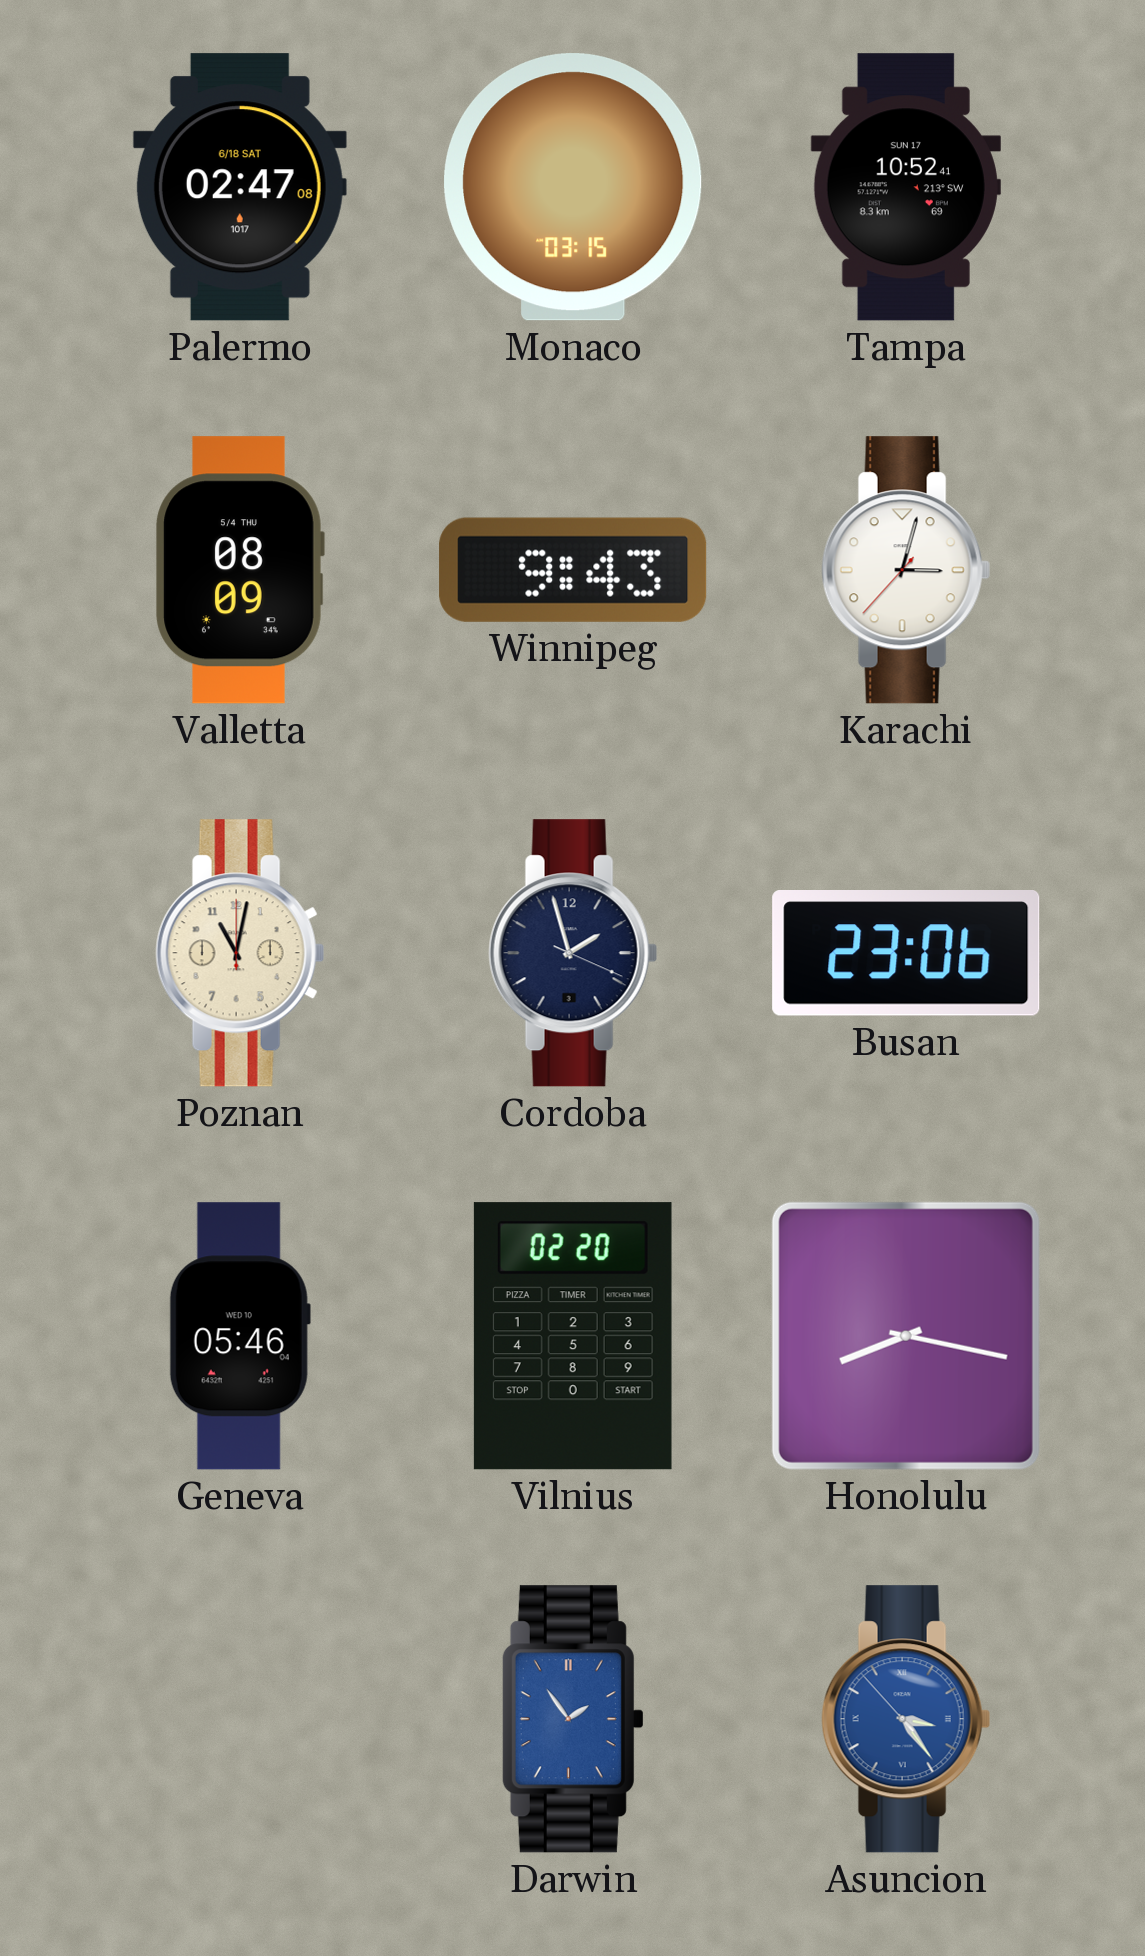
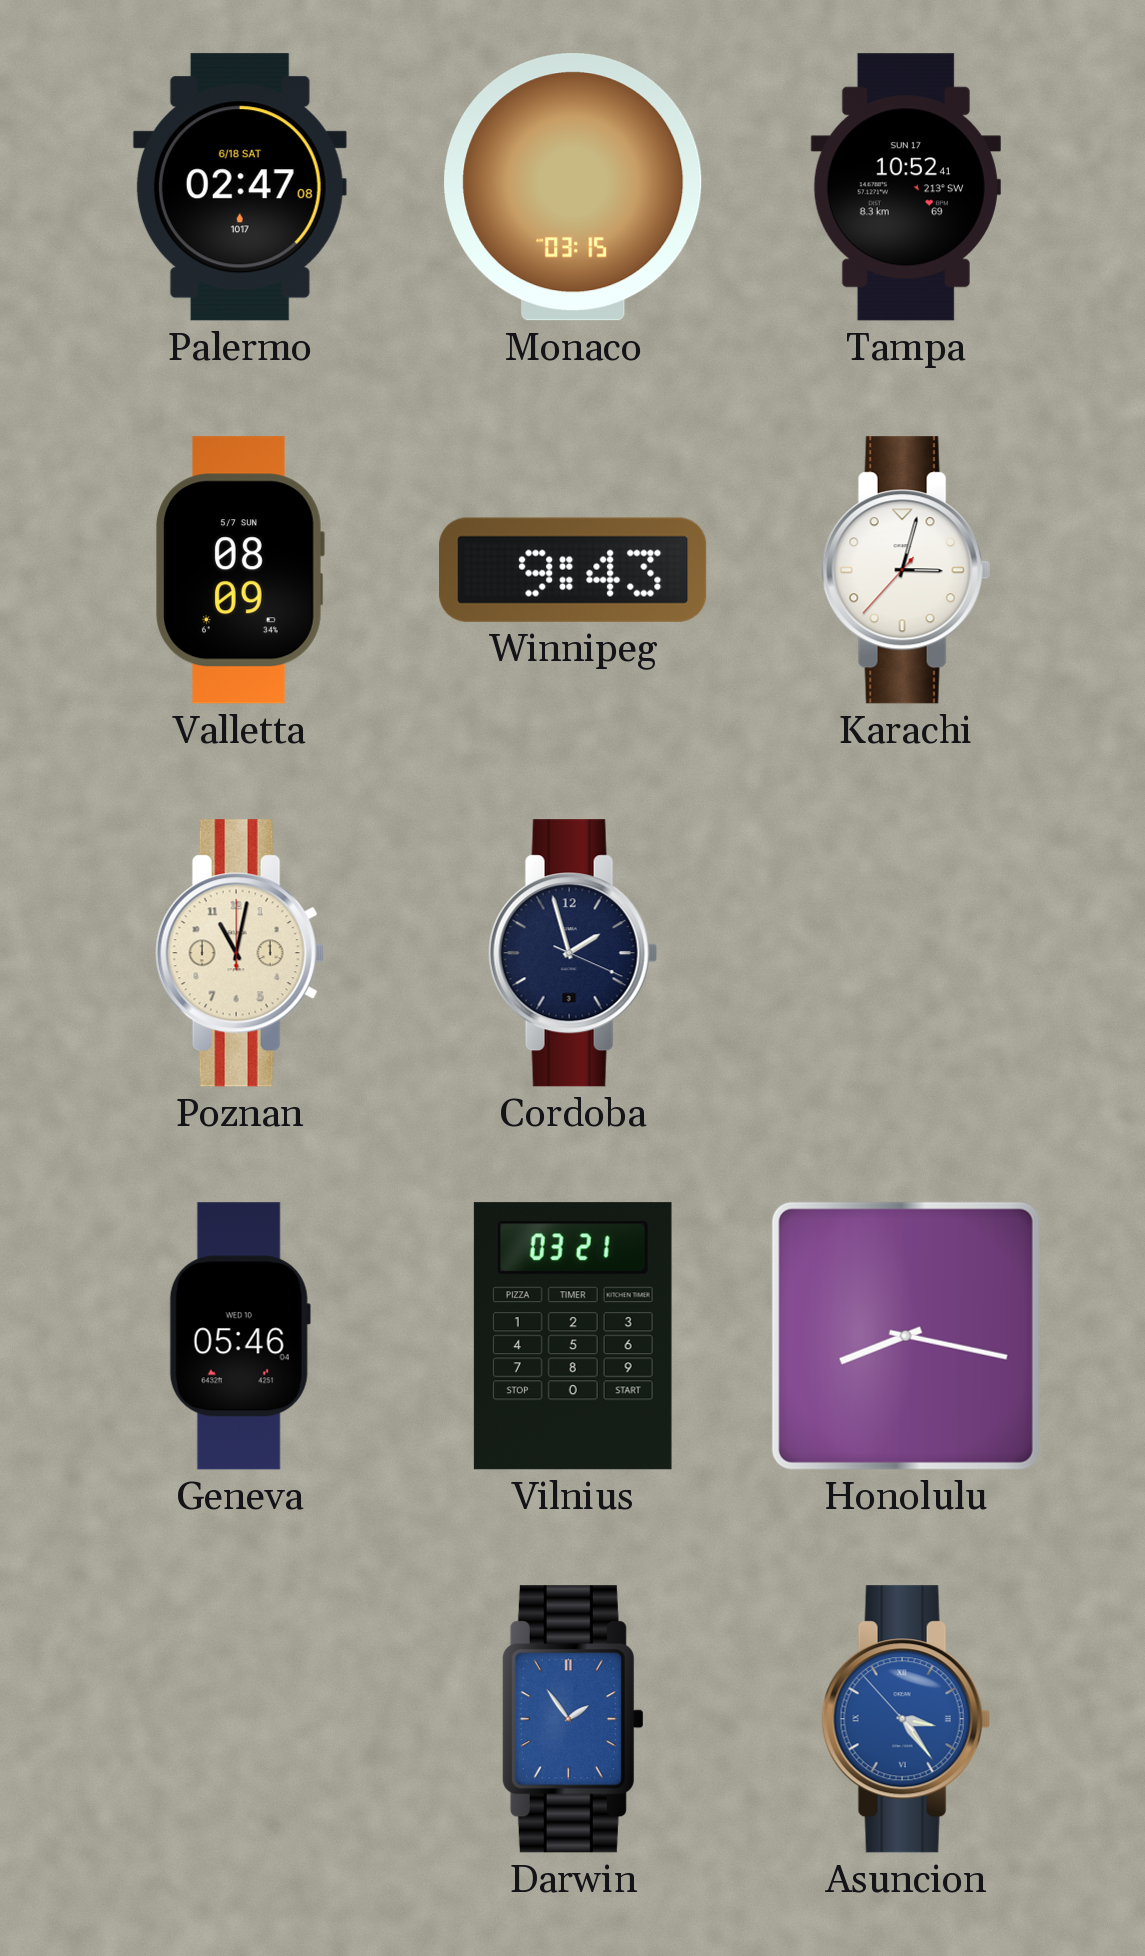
Valletta date: 5/4 THU -> 5/7 SUN (240, 570)
Busan: 23:06 -> none (906, 954)
Vilnius: 02:20 -> 03:21 (573, 1336)
